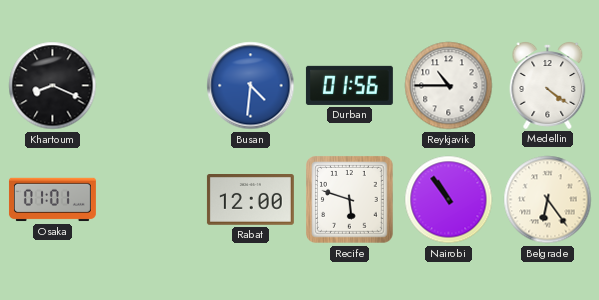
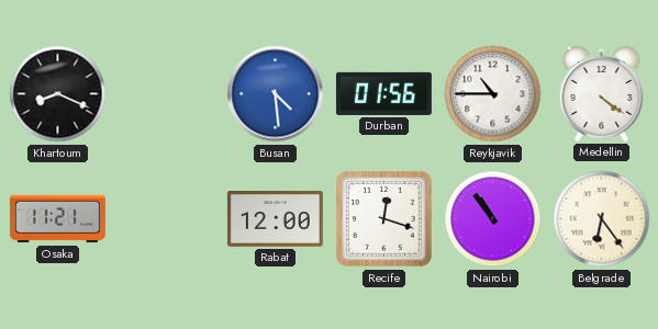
Busan: 4:31 -> 4:29 (276, 94)
Osaka: 01:01 -> 11:21 (57, 219)
Recife: 5:48 -> 12:18 (384, 219)
